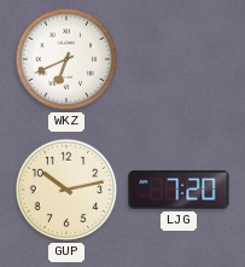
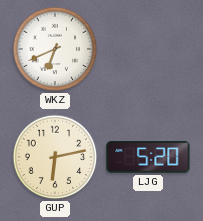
GUP: 10:13 -> 6:13 (55, 157)
LJG: 7:20 -> 5:20 (148, 157)
